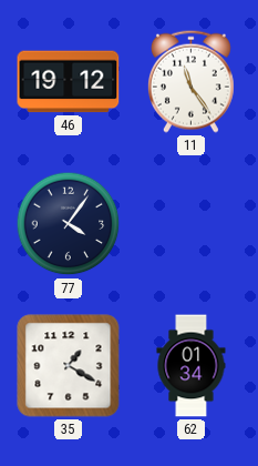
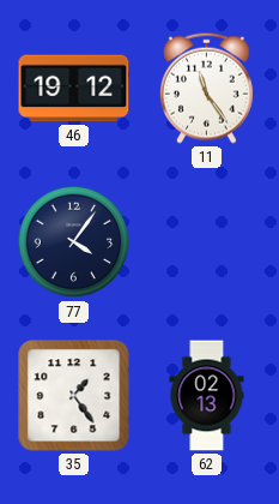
35: 1:20 -> 1:24 (74, 396)
62: 01:34 -> 02:13 (207, 396)
